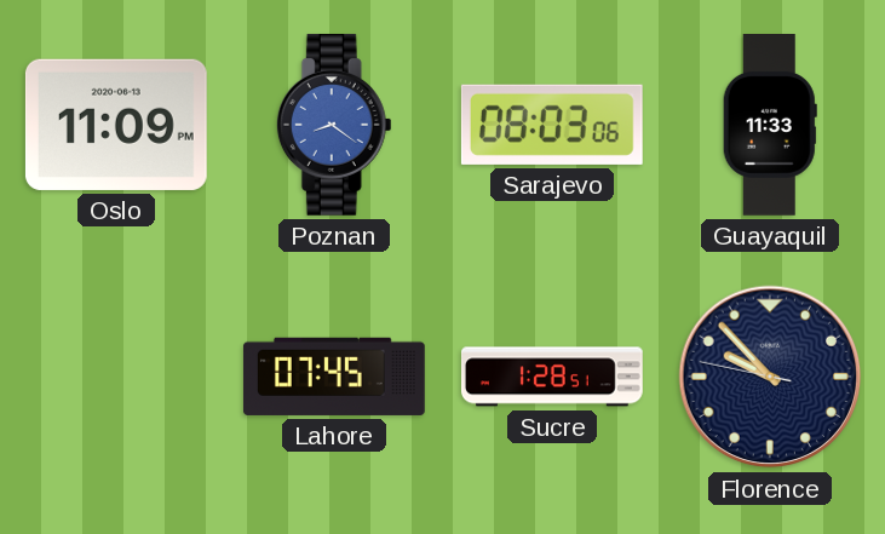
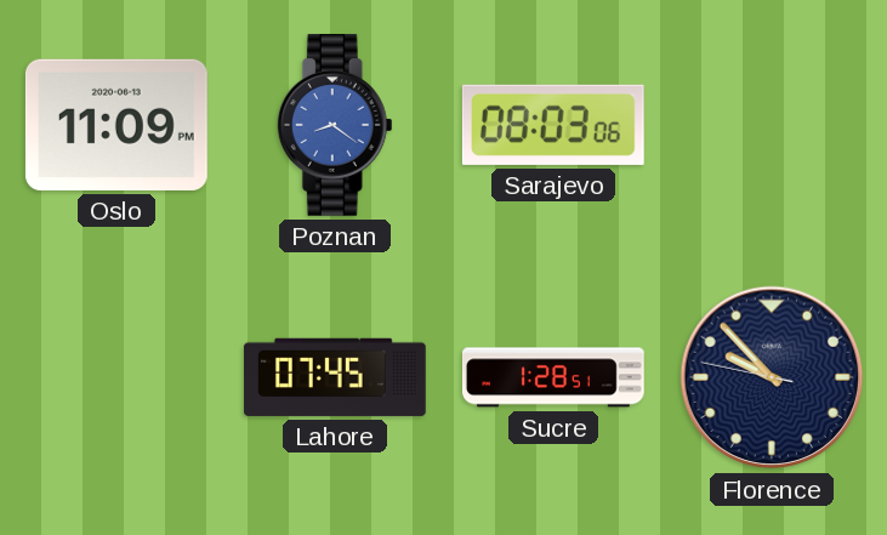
Guayaquil: 11:33 -> none (770, 126)
